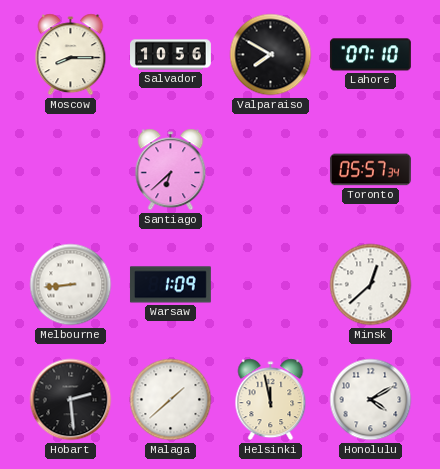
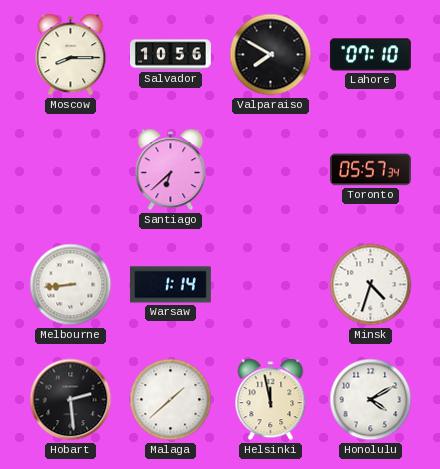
Warsaw: 1:09 -> 1:14 (170, 285)
Minsk: 12:38 -> 4:33 (371, 285)
